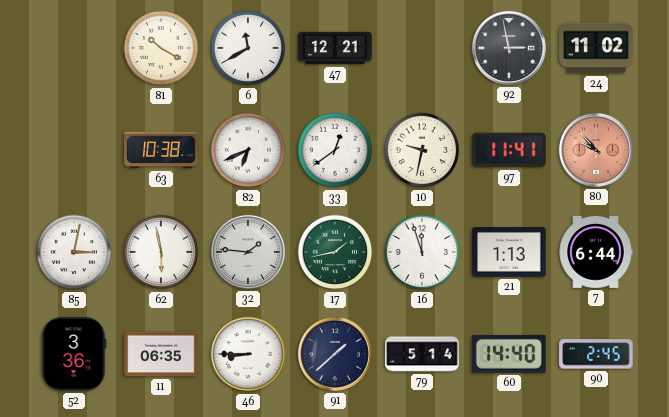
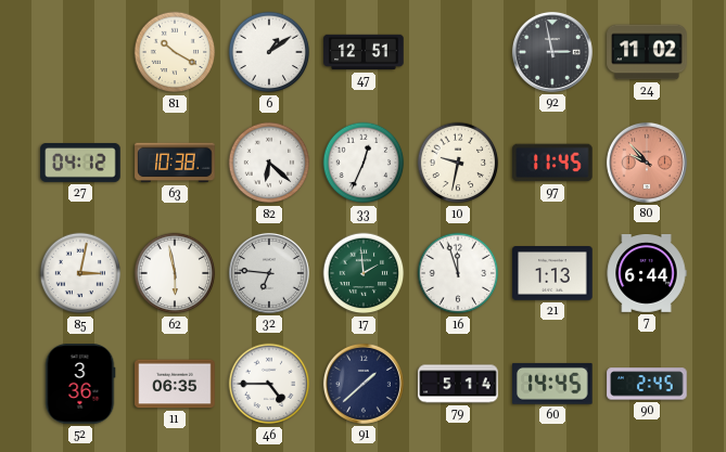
6: 11:40 -> 1:09 (269, 52)
47: 12:21 -> 12:51 (364, 52)
27: none -> 04:12 (80, 163)
82: 6:41 -> 6:22 (269, 163)
33: 12:39 -> 12:34 (364, 163)
97: 11:41 -> 11:45 (552, 163)
32: 1:46 -> 6:46 (269, 273)
17: 1:43 -> 1:59 (364, 273)
46: 8:45 -> 4:45 (269, 384)
60: 14:40 -> 14:45 (553, 384)
